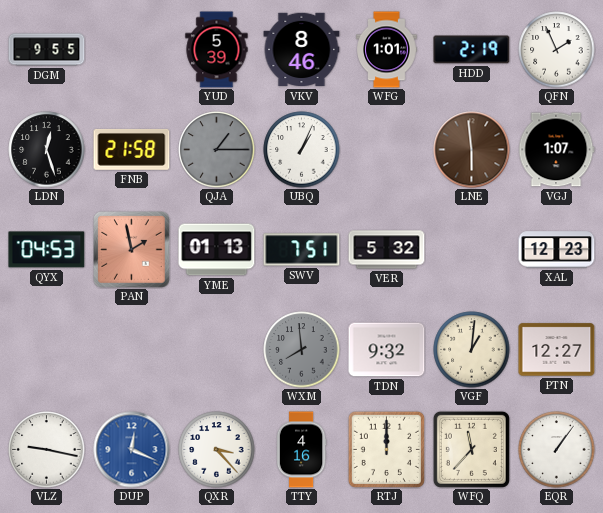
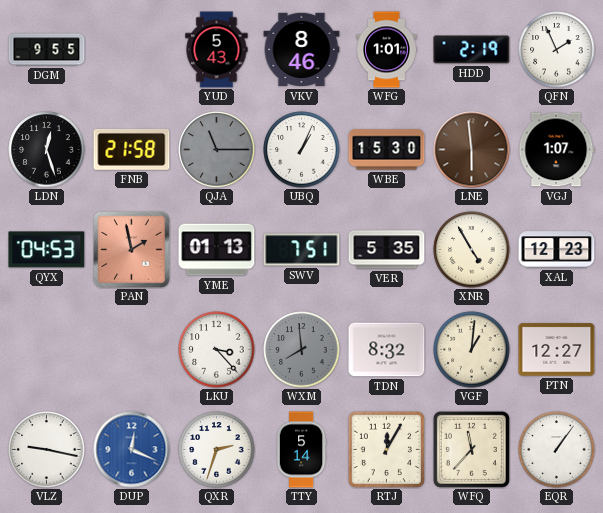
YUD: 5:39 -> 5:43 (217, 50)
QJA: 1:15 -> 11:15 (217, 150)
WBE: none -> 15:30 (387, 150)
VER: 5:32 -> 5:35 (387, 250)
XNR: none -> 4:55 (472, 250)
LKU: none -> 3:23 (217, 350)
TDN: 9:32 -> 8:32 (387, 350)
QXR: 3:23 -> 2:33 (217, 450)
TTY: 4:16 -> 5:14 (301, 450)
RTJ: 12:00 -> 12:05 (386, 449)
